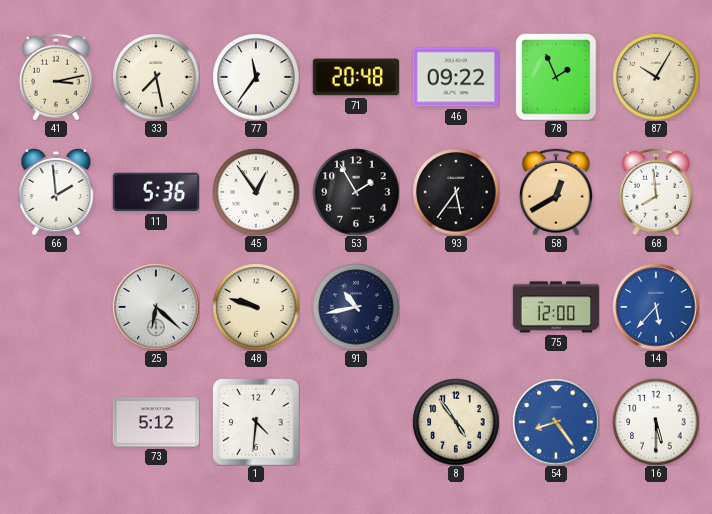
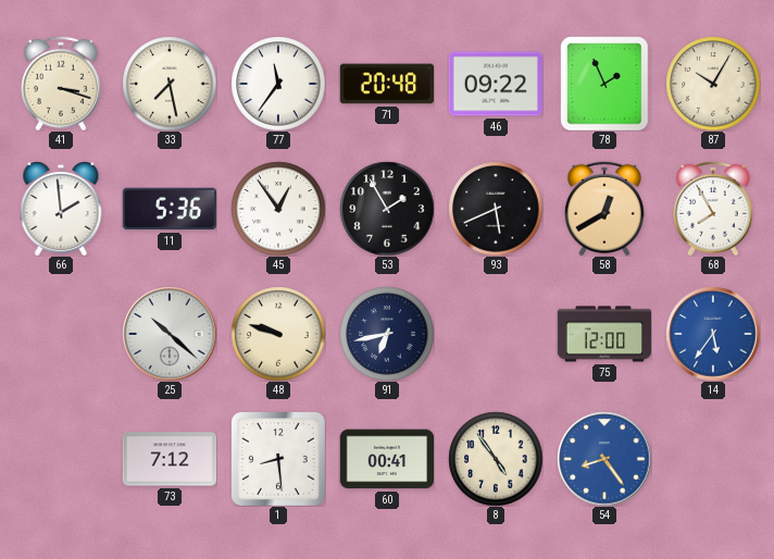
41: 3:13 -> 3:18 (61, 84)
93: 5:36 -> 5:41 (496, 209)
68: 7:59 -> 7:55 (713, 209)
25: 6:22 -> 10:22 (170, 334)
91: 10:43 -> 6:43 (387, 334)
14: 5:37 -> 5:36 (713, 334)
73: 5:12 -> 7:12 (168, 459)
1: 4:31 -> 8:29 (278, 459)
60: none -> 00:41 (386, 459)
16: 5:30 -> none (656, 422)
